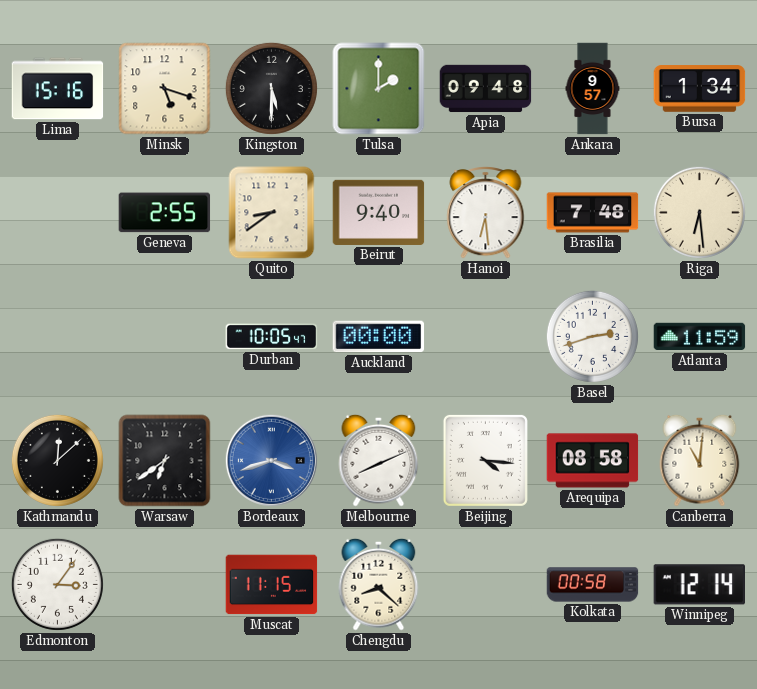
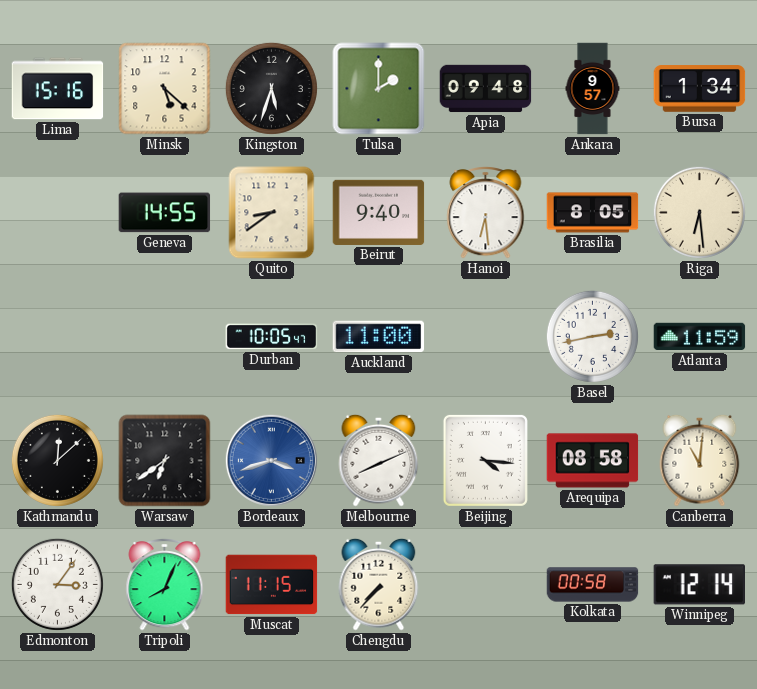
Minsk: 5:18 -> 5:22 (165, 89)
Kingston: 5:30 -> 5:33 (271, 88)
Geneva: 2:55 -> 14:55 (165, 213)
Brasilia: 7:48 -> 8:05 (593, 213)
Auckland: 00:00 -> 11:00 (379, 337)
Basel: 2:42 -> 2:43 (592, 336)
Tripoli: none -> 8:04 (165, 584)
Chengdu: 8:22 -> 7:37 (379, 584)
